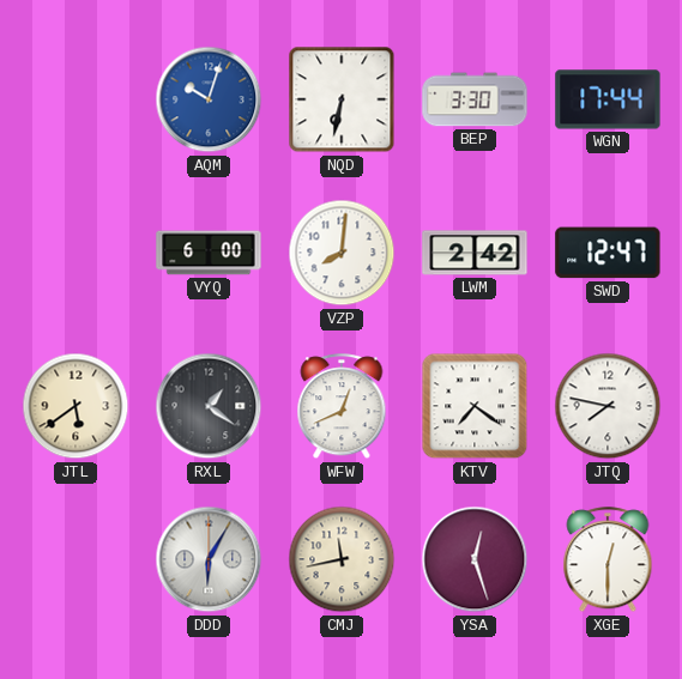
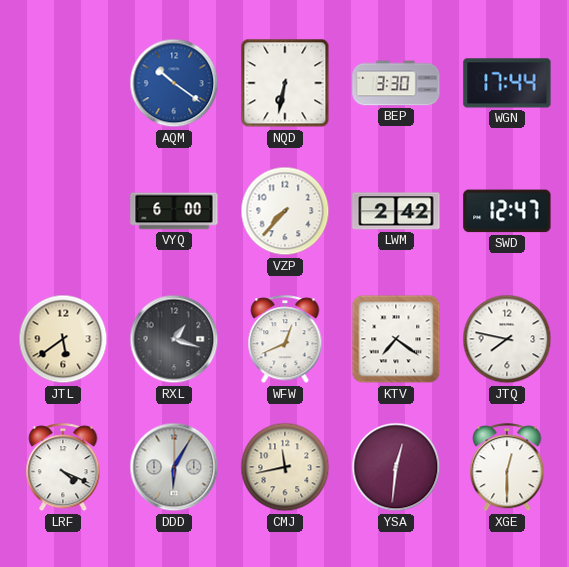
AQM: 10:03 -> 10:21 (174, 83)
VZP: 8:01 -> 7:37 (285, 211)
RXL: 1:21 -> 1:18 (174, 339)
LRF: none -> 4:19 (63, 468)
YSA: 12:27 -> 12:31 (396, 467)
